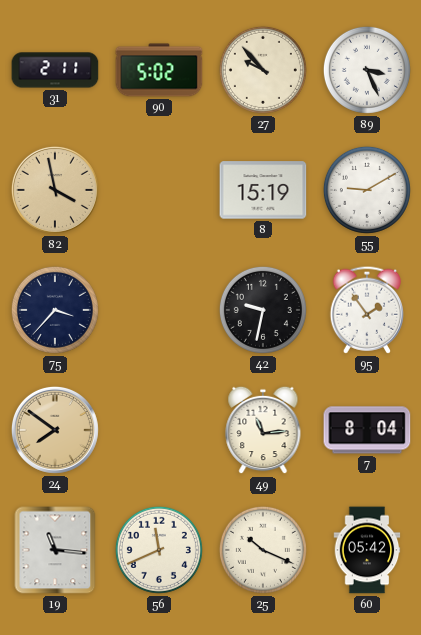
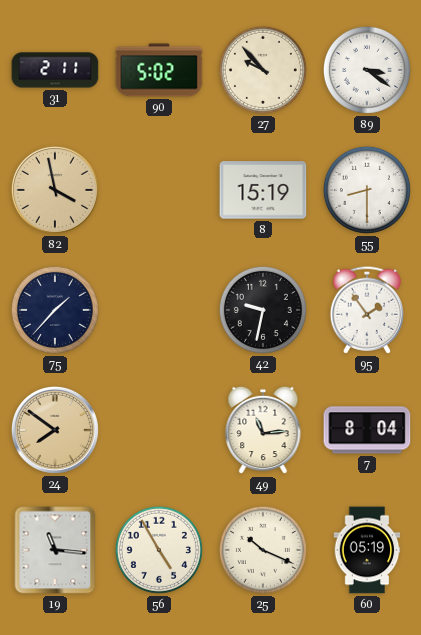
89: 3:26 -> 3:21 (367, 70)
55: 9:10 -> 8:30 (367, 190)
75: 3:37 -> 1:37 (55, 310)
56: 11:41 -> 4:55 (159, 550)
60: 05:42 -> 05:19 (367, 550)
